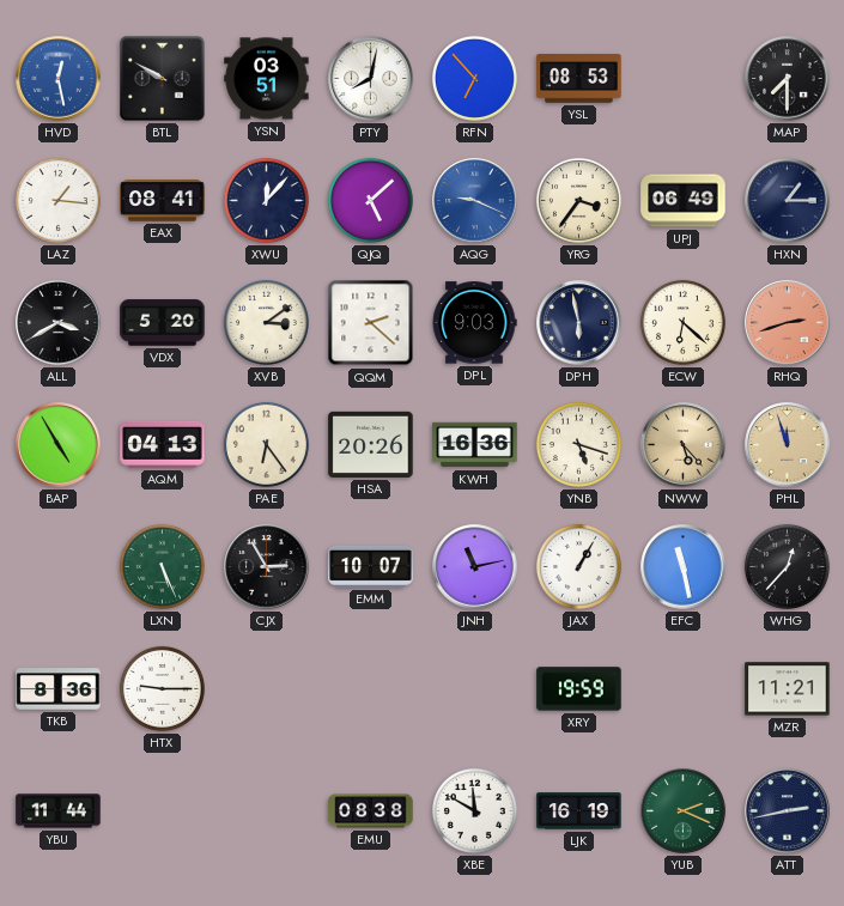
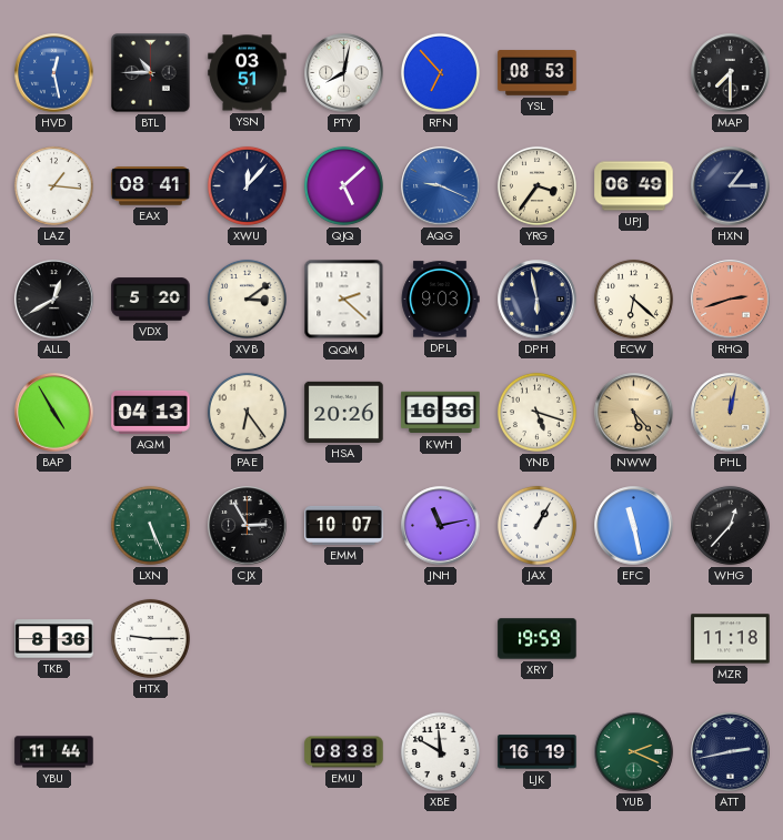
BTL: 9:50 -> 10:45 (151, 73)
ALL: 3:40 -> 12:40 (54, 300)
PHL: 11:57 -> 12:02 (731, 413)
MZR: 11:21 -> 11:18 (731, 639)
